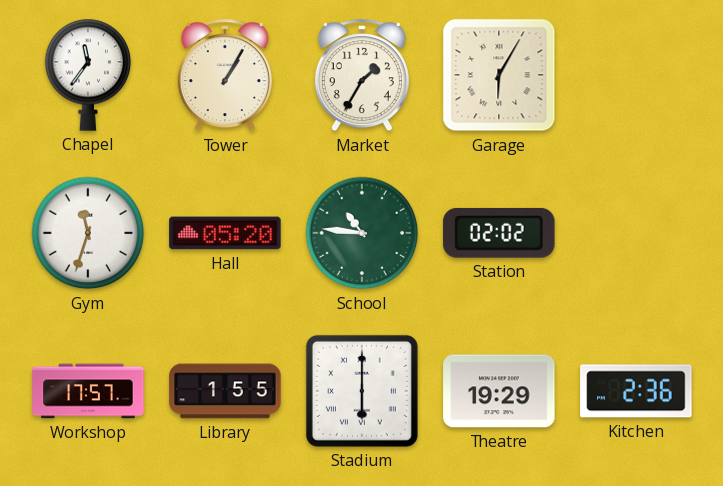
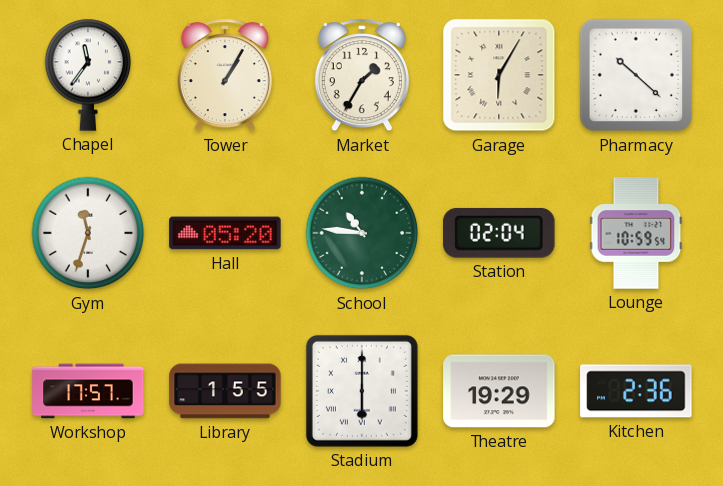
Pharmacy: none -> 10:22 (636, 75)
Station: 02:02 -> 02:04 (499, 233)
Lounge: none -> 10:59 (636, 233)
